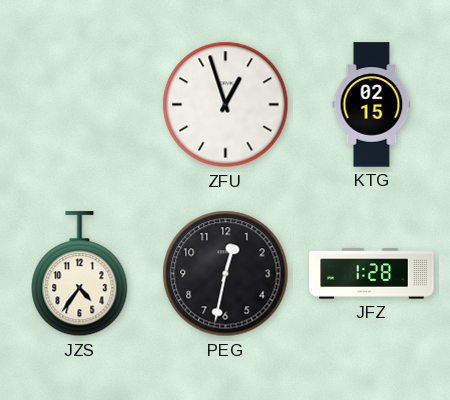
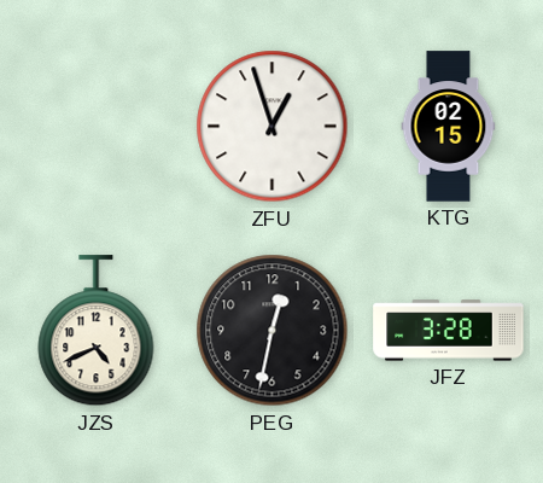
JZS: 4:36 -> 4:41 (97, 331)
JFZ: 1:28 -> 3:28 (449, 331)
